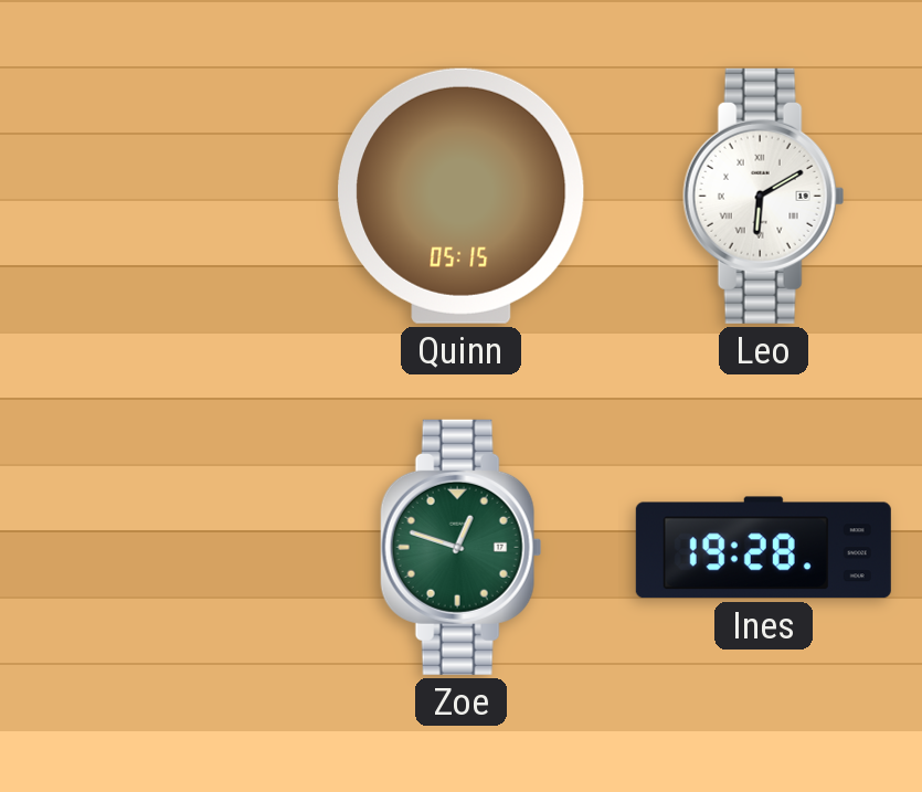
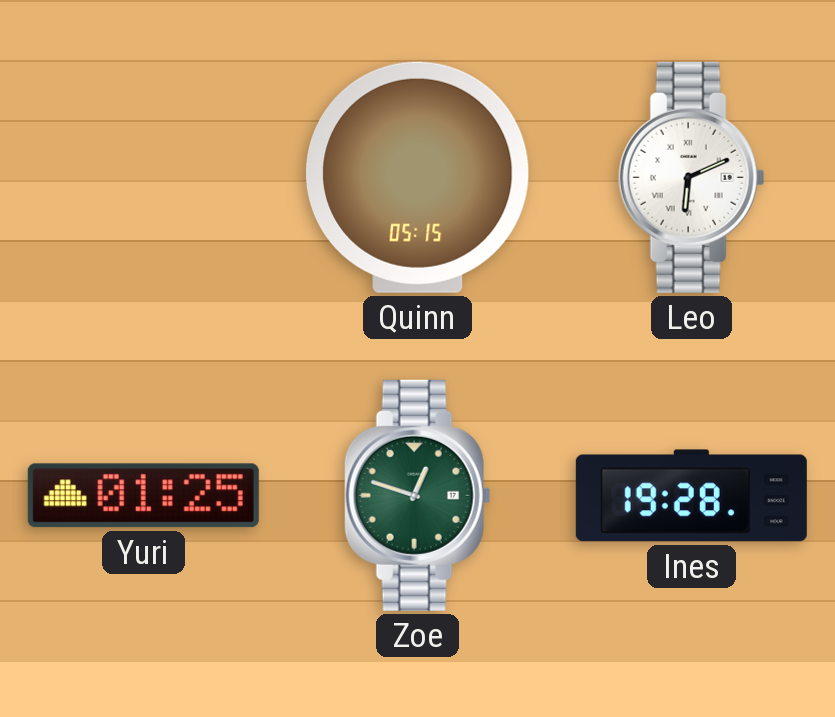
Leo: 6:10 -> 6:11 (692, 177)
Yuri: none -> 01:25 (143, 496)
